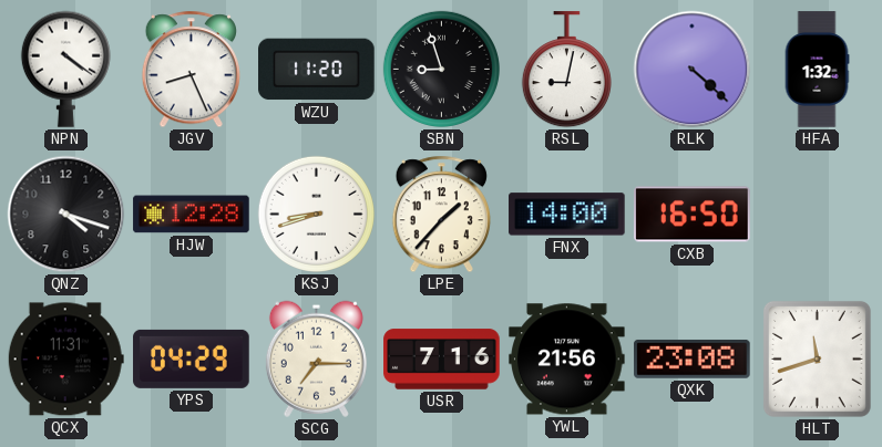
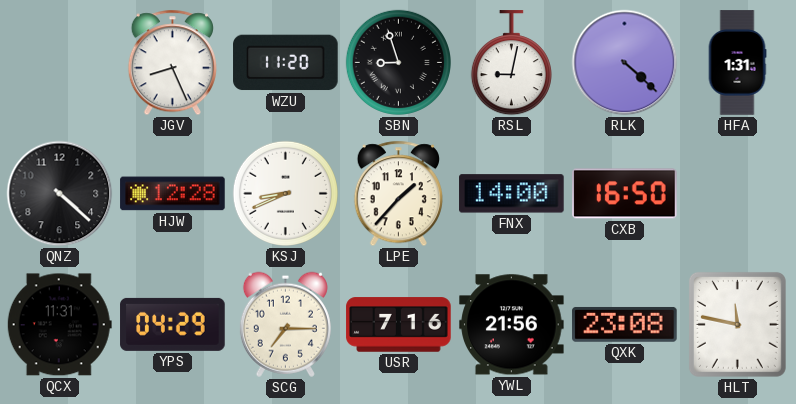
NPN: 4:21 -> none (65, 69)
HFA: 1:32 -> 1:31 (737, 63)
QNZ: 4:18 -> 4:22 (60, 194)
KSJ: 8:42 -> 8:41 (285, 193)
HLT: 11:42 -> 11:47 (737, 324)
